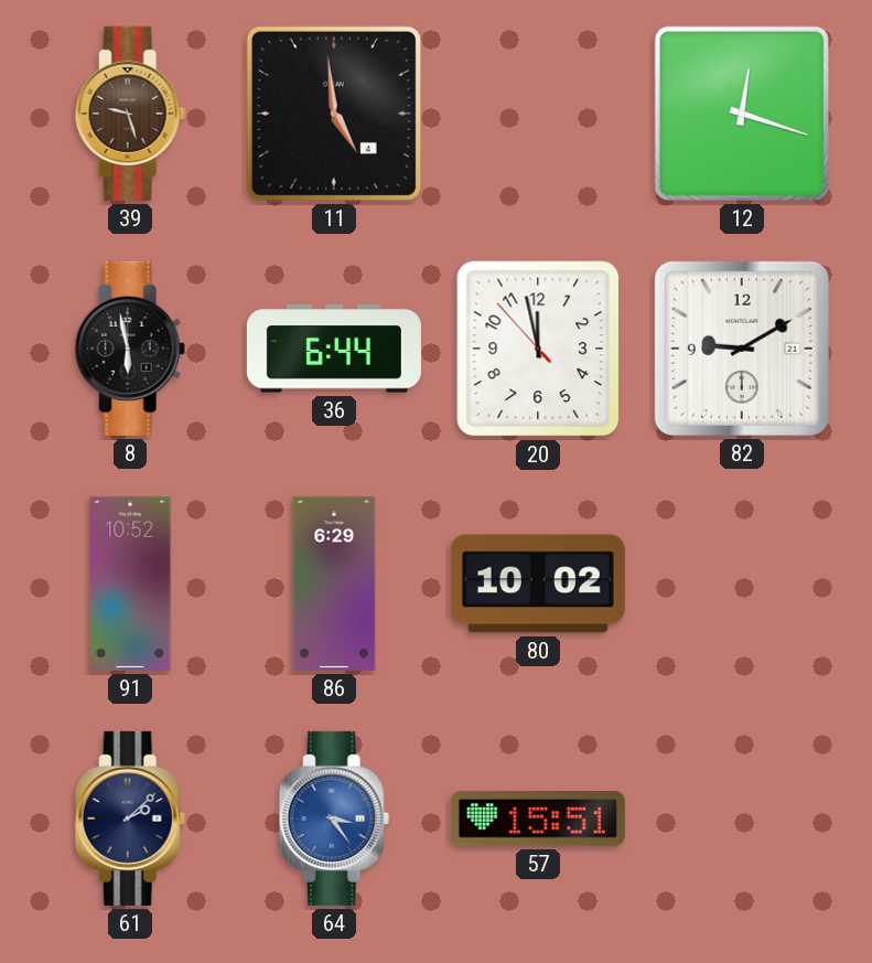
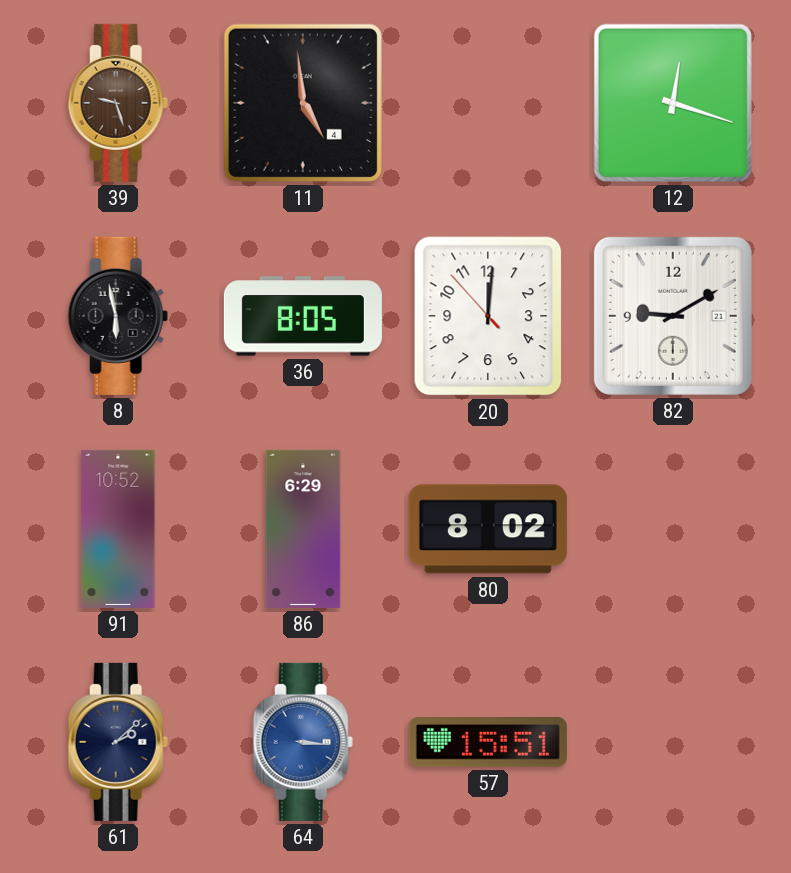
36: 6:44 -> 8:05 (303, 316)
20: 11:57 -> 12:00 (488, 316)
80: 10:02 -> 8:02 (488, 529)
64: 3:24 -> 3:16 (303, 742)
